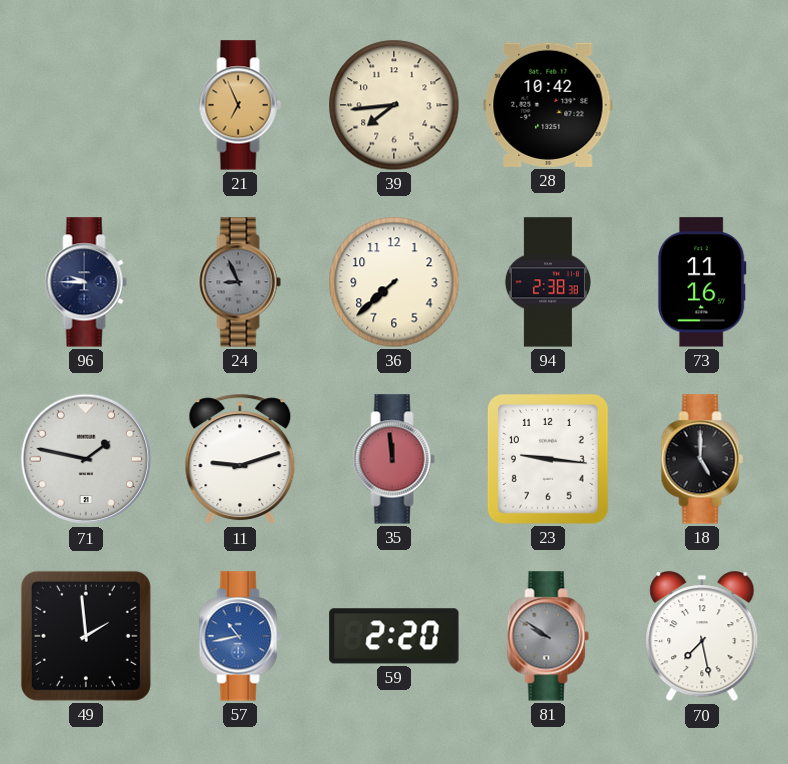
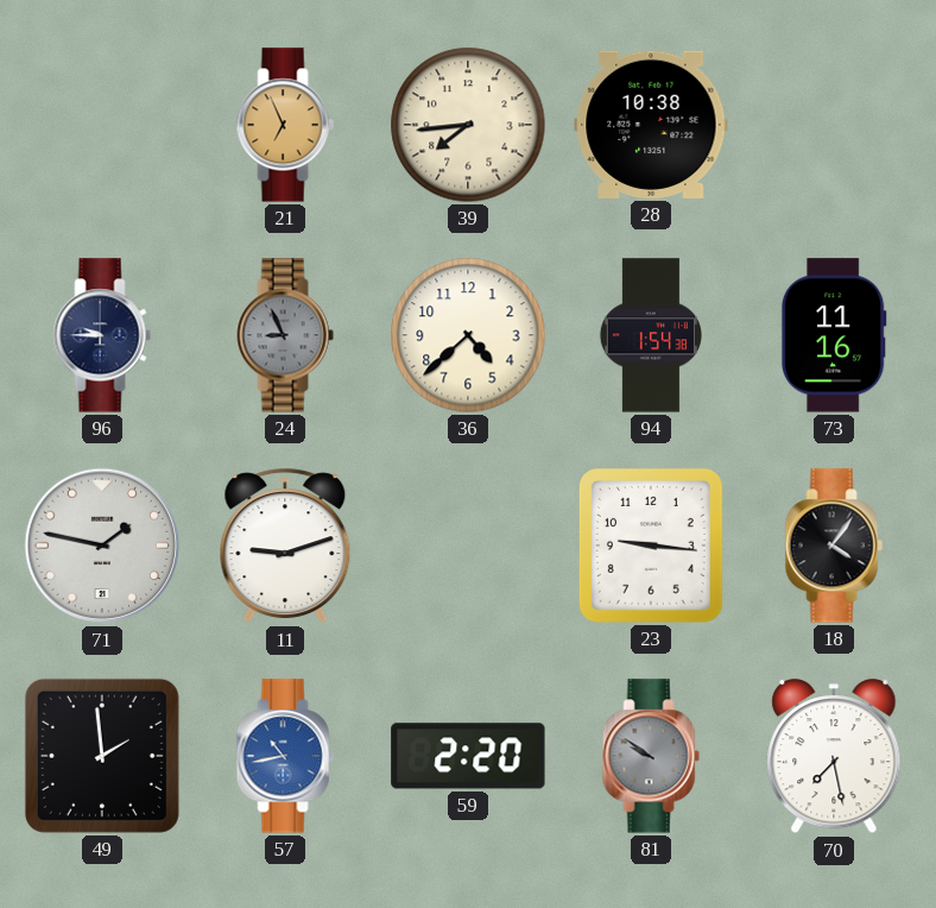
28: 10:42 -> 10:38 (651, 125)
36: 7:38 -> 4:38 (468, 335)
94: 2:38 -> 1:54 (651, 335)
35: 11:59 -> none (394, 459)
18: 5:00 -> 4:06 (834, 546)
